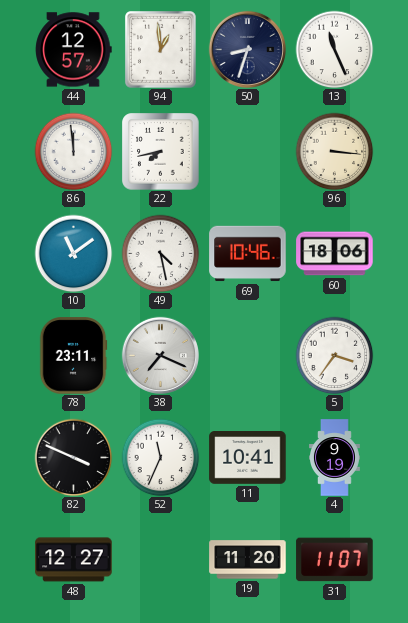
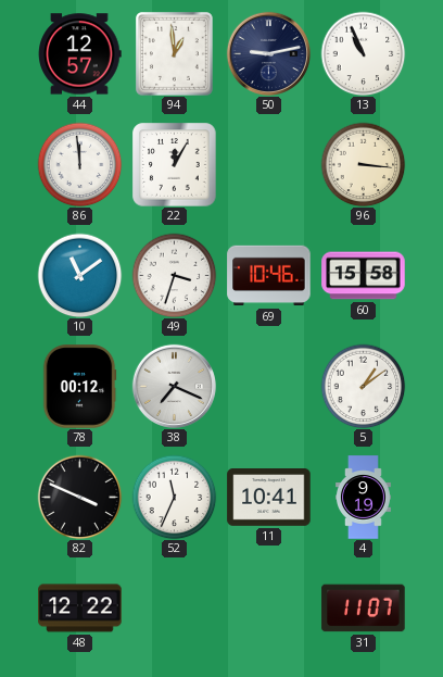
50: 8:33 -> 9:13 (268, 53)
13: 11:26 -> 10:56 (363, 53)
22: 7:43 -> 12:05 (175, 165)
49: 4:28 -> 3:33 (174, 275)
60: 18:06 -> 15:58 (364, 276)
78: 23:11 -> 00:12 (79, 387)
5: 3:36 -> 1:09 (363, 386)
48: 12:27 -> 12:22 (80, 609)
19: 11:20 -> none (248, 560)
